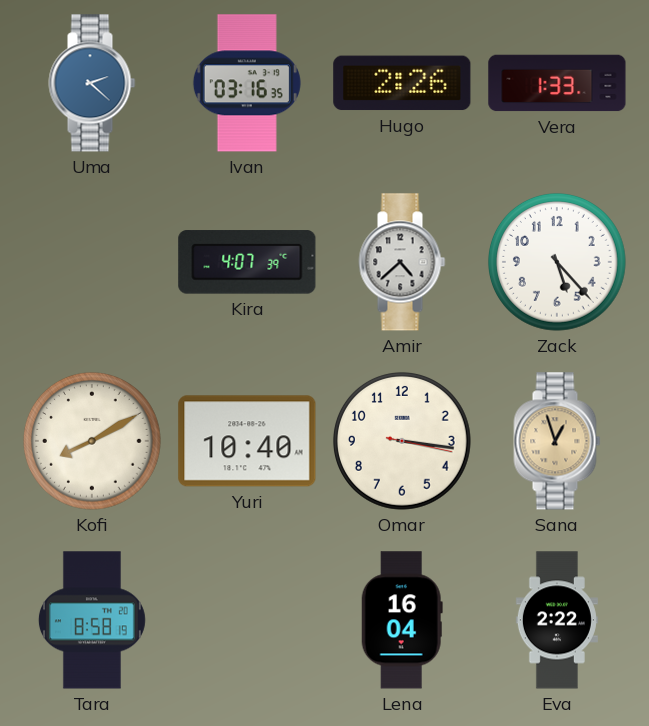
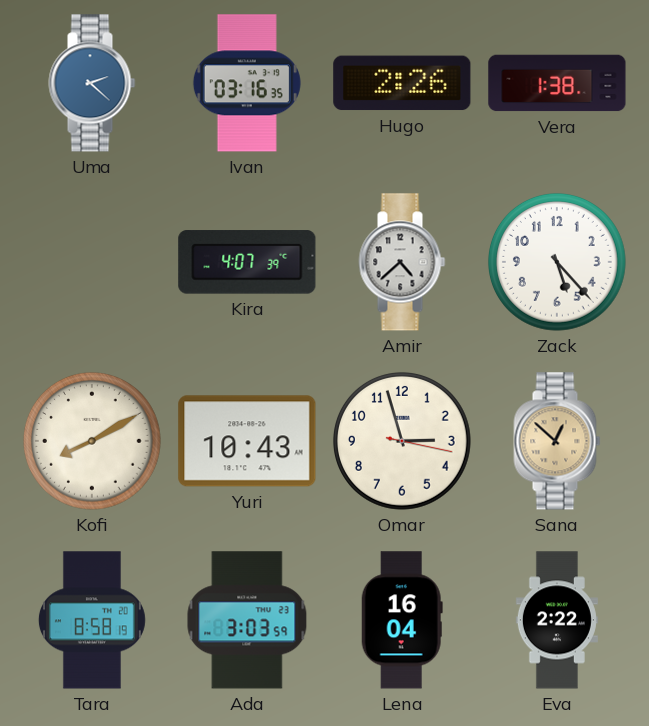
Vera: 1:33 -> 1:38 (557, 83)
Yuri: 10:40 -> 10:43 (247, 441)
Omar: 3:16 -> 2:57 (402, 441)
Sana: 12:57 -> 12:52 (557, 441)
Ada: none -> 3:03 (247, 620)
